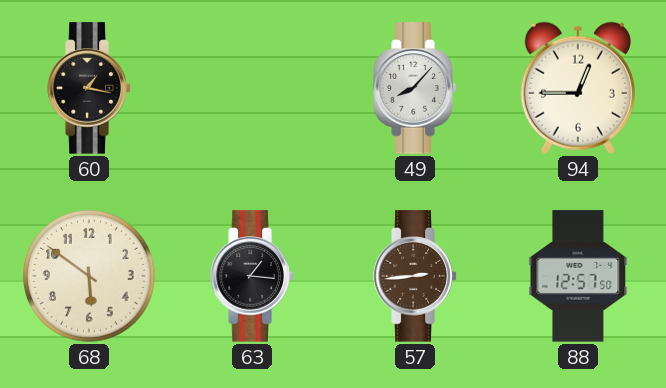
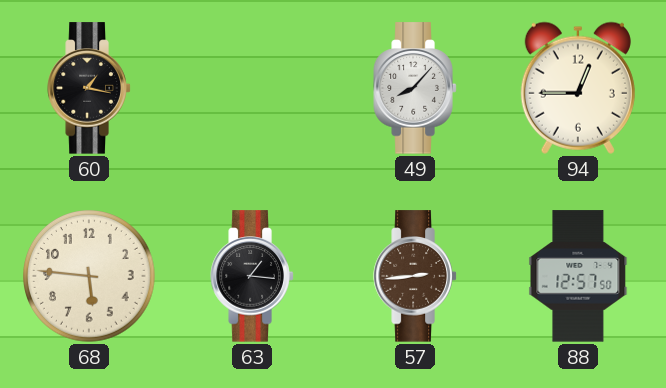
68: 5:51 -> 5:46 (90, 277)
